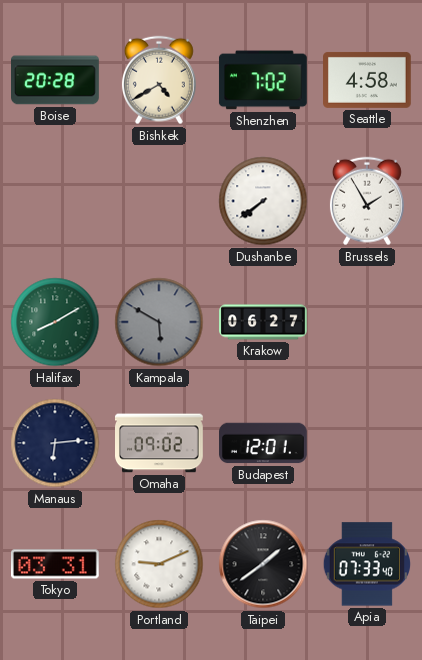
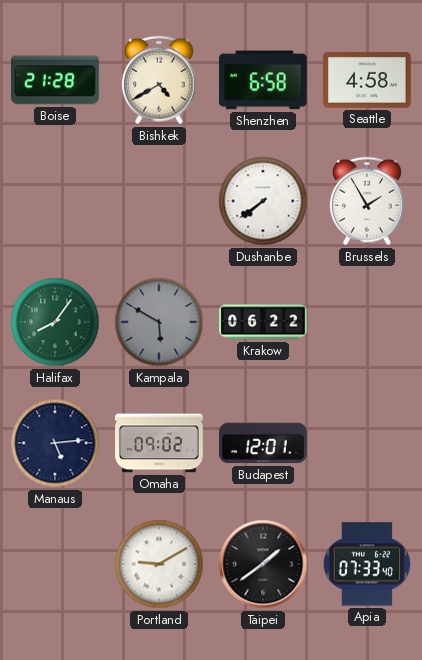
Boise: 20:28 -> 21:28 (56, 80)
Shenzhen: 7:02 -> 6:58 (263, 80)
Halifax: 8:10 -> 8:06 (55, 322)
Krakow: 06:27 -> 06:22 (263, 322)
Manaus: 6:14 -> 5:14 (55, 443)
Tokyo: 03:31 -> none (56, 564)
Portland: 9:11 -> 9:10 (159, 564)
